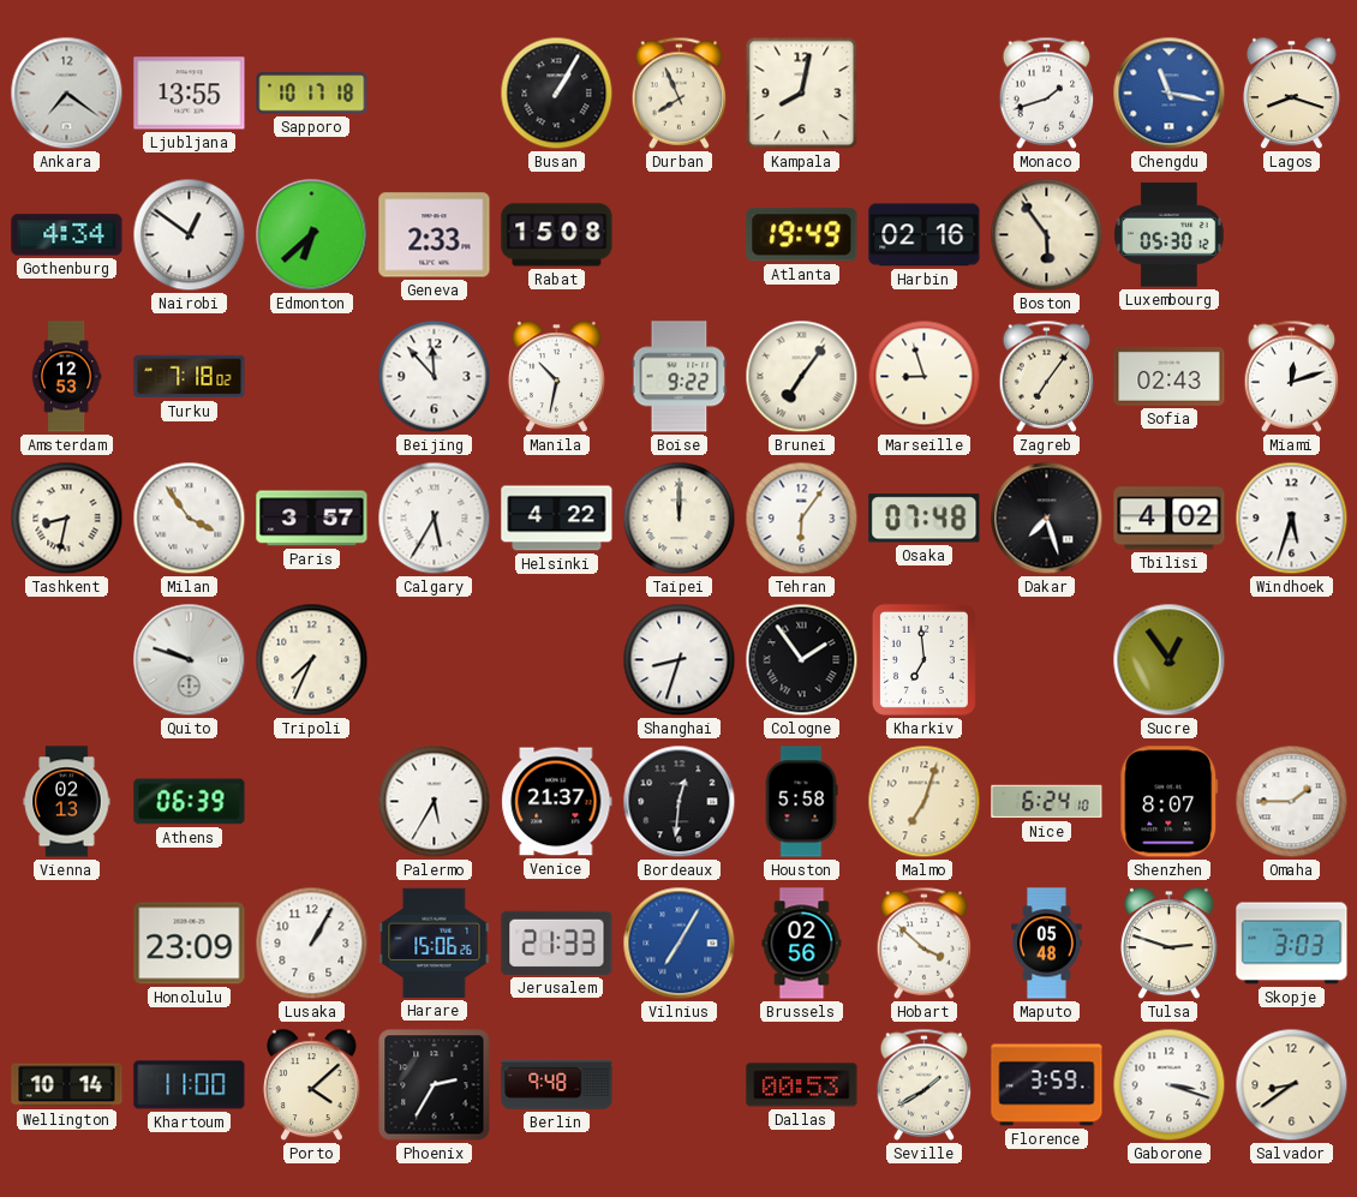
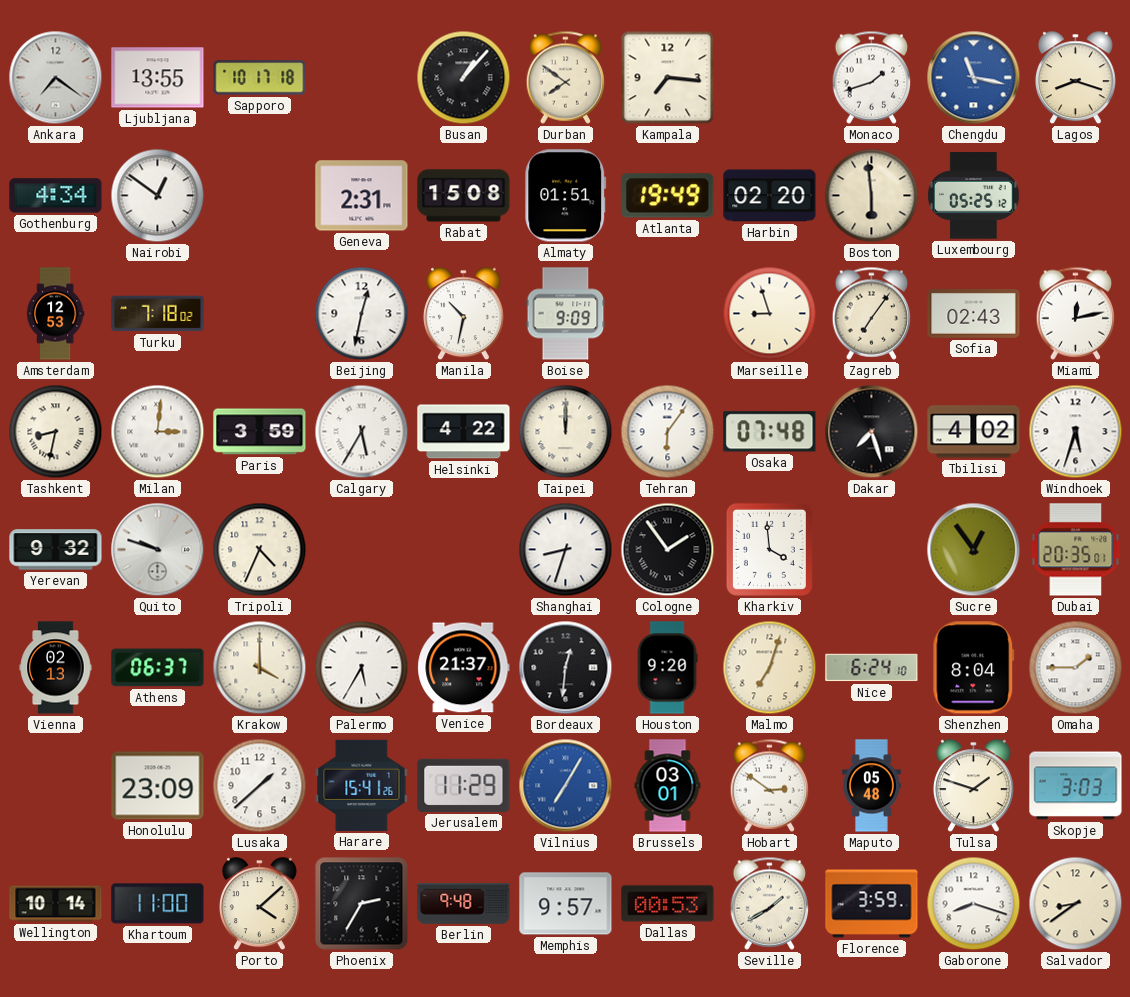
Busan: 1:05 -> 1:07 (464, 78)
Durban: 7:56 -> 7:51 (566, 77)
Kampala: 8:02 -> 7:16 (668, 78)
Edmonton: 6:38 -> none (312, 235)
Geneva: 2:33 -> 2:31 (362, 196)
Almaty: none -> 01:51 (566, 196)
Harbin: 02:16 -> 02:20 (770, 196)
Boston: 5:54 -> 5:59 (872, 196)
Luxembourg: 05:30 -> 05:25 (974, 196)
Beijing: 11:53 -> 12:32 (362, 314)
Boise: 9:22 -> 9:09 (566, 314)
Brunei: 7:06 -> none (802, 377)
Miami: 12:12 -> 12:13 (1076, 313)
Milan: 3:54 -> 3:01 (158, 432)
Paris: 3:57 -> 3:59 (260, 432)
Yerevan: none -> 9:32 (56, 550)
Tripoli: 7:34 -> 4:34 (260, 550)
Kharkiv: 6:59 -> 3:59 (769, 549)
Dubai: none -> 20:35 (1076, 550)
Athens: 06:39 -> 06:37 (158, 668)
Krakow: none -> 4:00 (260, 668)
Houston: 5:58 -> 9:20 (667, 668)
Shenzhen: 8:07 -> 8:04 (974, 668)
Lusaka: 1:05 -> 1:38 (260, 786)
Harare: 15:06 -> 15:41 (362, 785)
Jerusalem: 21:33 -> 11:29 (464, 785)
Brussels: 02:56 -> 03:01 (668, 786)
Hobart: 3:52 -> 2:51 (770, 785)
Tulsa: 2:48 -> 1:48 (973, 786)
Memphis: none -> 9:57 (566, 904)
Gaborone: 3:18 -> 8:18 (974, 904)
